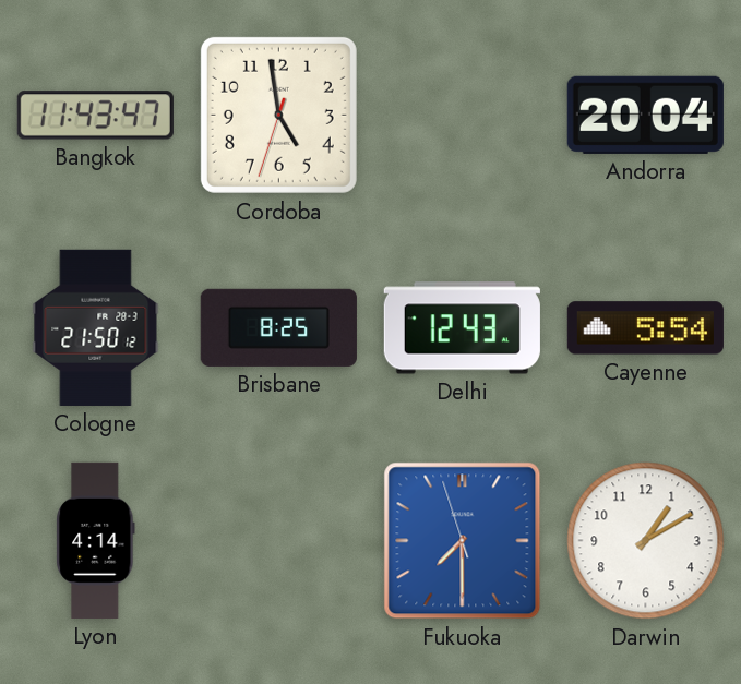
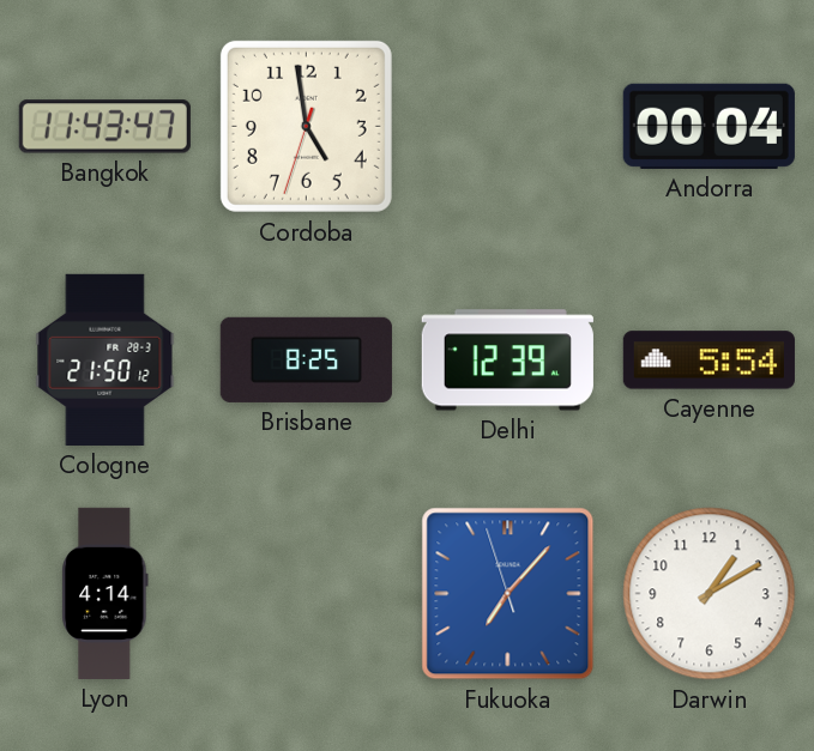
Andorra: 20:04 -> 00:04 (709, 126)
Delhi: 12:43 -> 12:39 (507, 361)
Fukuoka: 7:29 -> 7:06 (508, 594)
